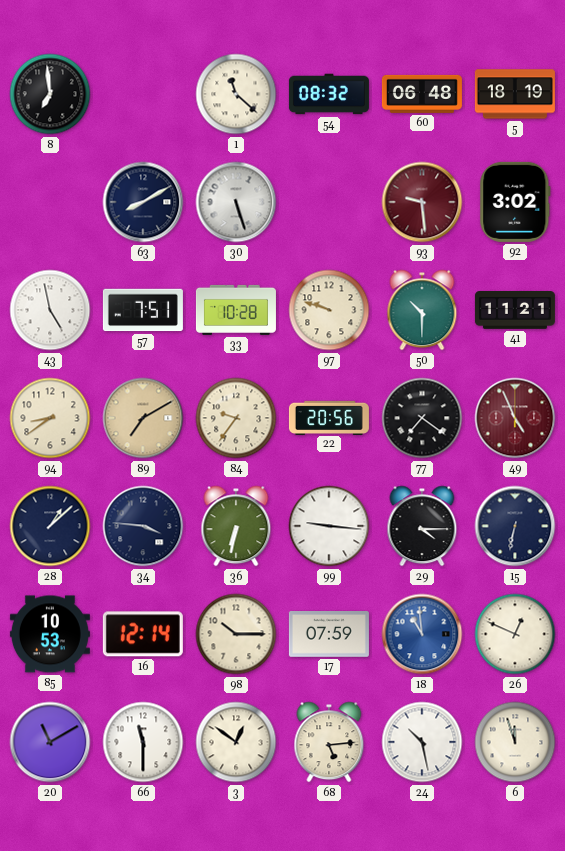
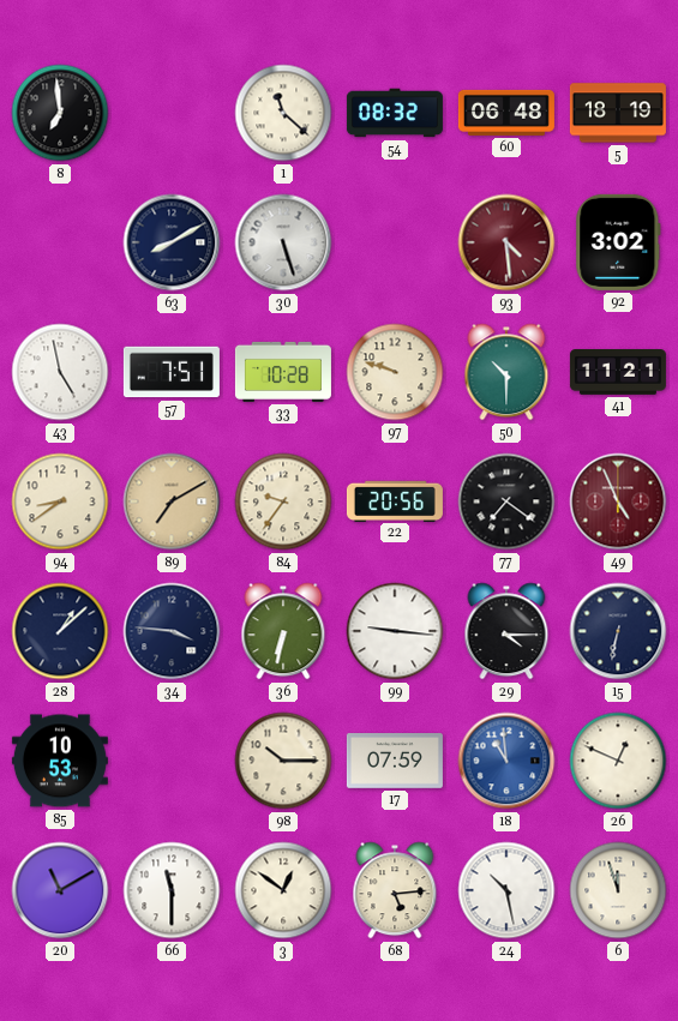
93: 9:29 -> 4:29 (506, 242)
16: 12:14 -> none (143, 634)
